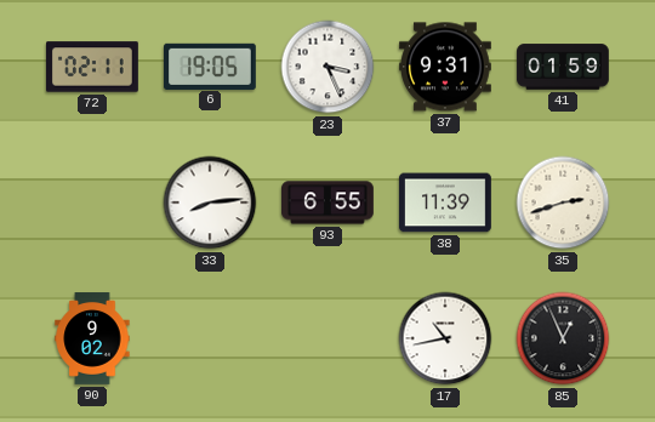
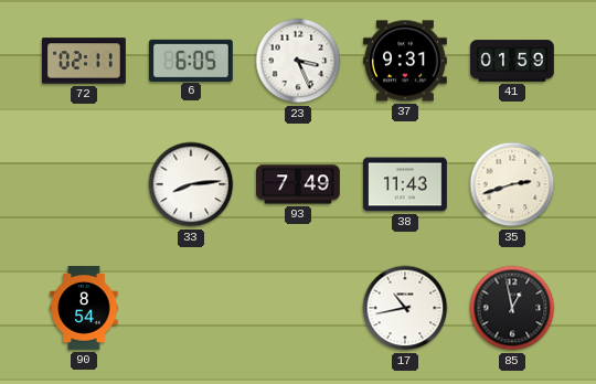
6: 19:05 -> 6:05 (192, 60)
93: 6:55 -> 7:49 (299, 184)
38: 11:39 -> 11:43 (406, 184)
90: 9:02 -> 8:54 (84, 308)
85: 12:56 -> 12:58 (512, 308)
